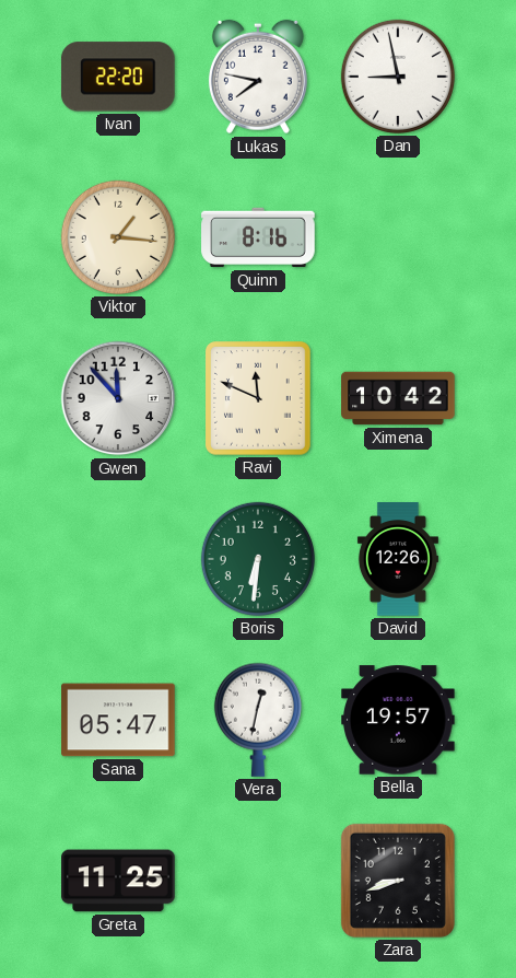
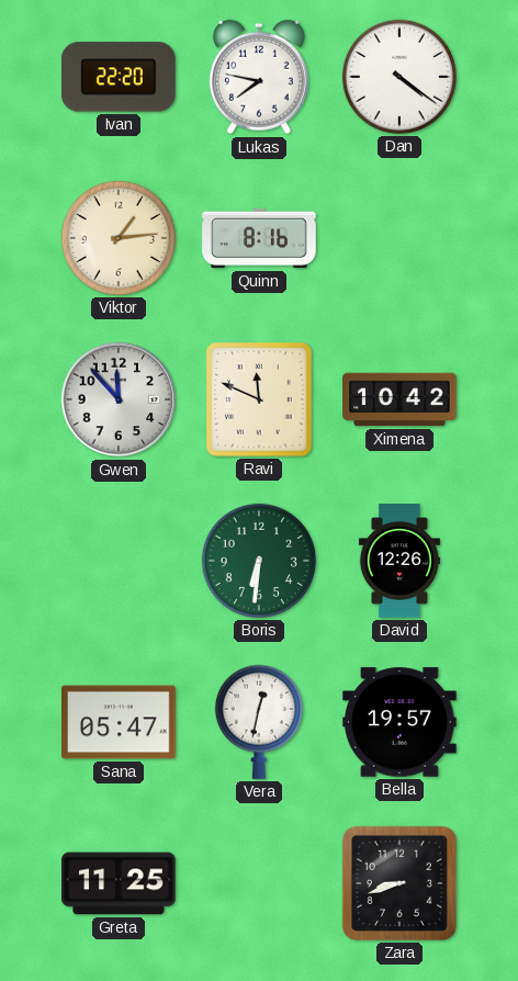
Dan: 8:58 -> 4:21 (399, 77)
Viktor: 1:16 -> 1:14 (119, 238)
